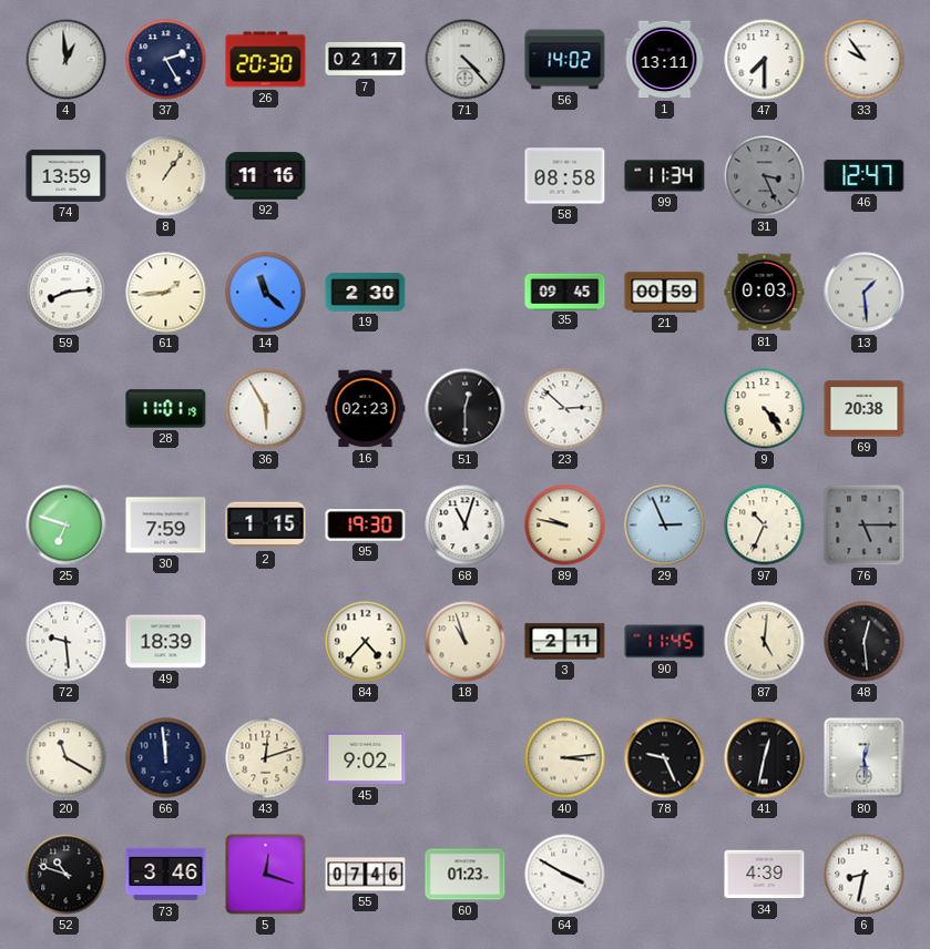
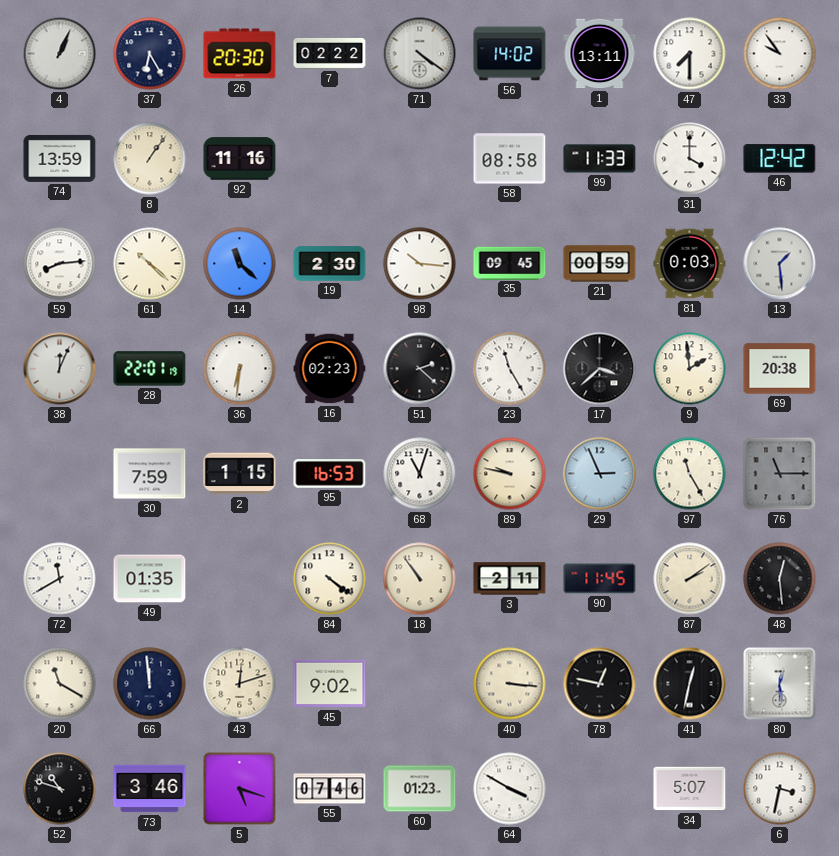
4: 12:59 -> 1:04 (60, 54)
37: 2:25 -> 6:25 (150, 54)
7: 02:17 -> 02:22 (330, 53)
71: 4:23 -> 4:21 (420, 54)
99: 11:34 -> 11:33 (600, 159)
31: 3:26 -> 4:00 (690, 159)
31 dial: grey -> white (690, 159)
46: 12:47 -> 12:42 (780, 159)
61: 1:44 -> 10:22 (150, 264)
98: none -> 10:16 (420, 264)
38: none -> 12:04 (60, 369)
28: 11:01 -> 22:01 (150, 369)
36: 5:55 -> 6:31 (240, 369)
51: 12:30 -> 2:22 (420, 369)
23: 2:52 -> 11:25 (510, 369)
17: none -> 3:38 (600, 369)
9: 4:24 -> 1:59 (690, 369)
25: 6:48 -> none (67, 525)
95: 19:30 -> 16:53 (330, 474)
97: 10:34 -> 11:25 (690, 474)
76: 5:15 -> 11:15 (780, 474)
72: 9:29 -> 11:40 (60, 579)
49: 18:39 -> 01:35 (150, 579)
84: 4:37 -> 4:21 (330, 579)
18: 10:57 -> 10:54 (420, 579)
87: 5:01 -> 2:09 (690, 579)
40: 3:14 -> 3:16 (510, 684)
78: 9:26 -> 12:47 (600, 684)
5: 12:18 -> 5:18 (240, 789)
34: 4:39 -> 5:07 (690, 789)
6: 8:32 -> 3:32 (780, 789)
